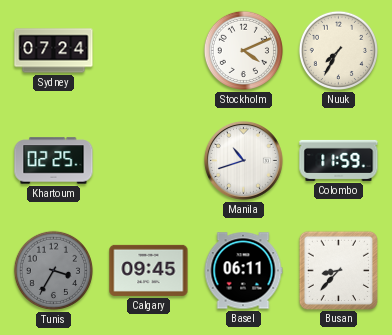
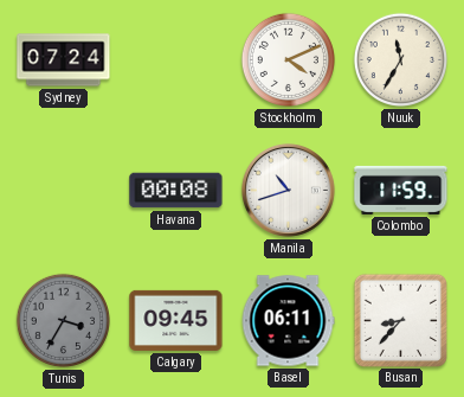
Nuuk: 7:35 -> 11:35 (400, 59)
Khartoum: 02:25 -> none (54, 161)
Havana: none -> 00:08 (176, 191)
